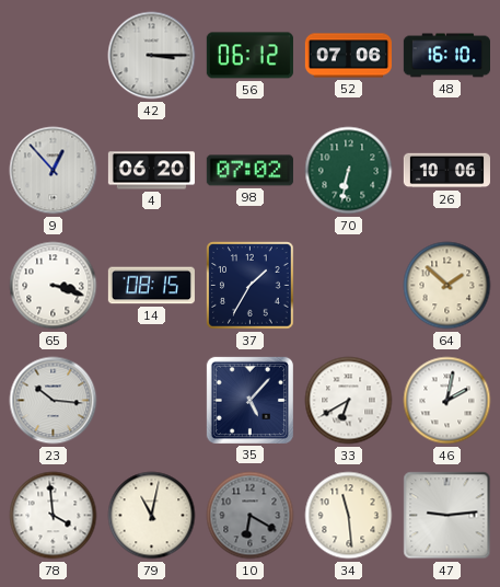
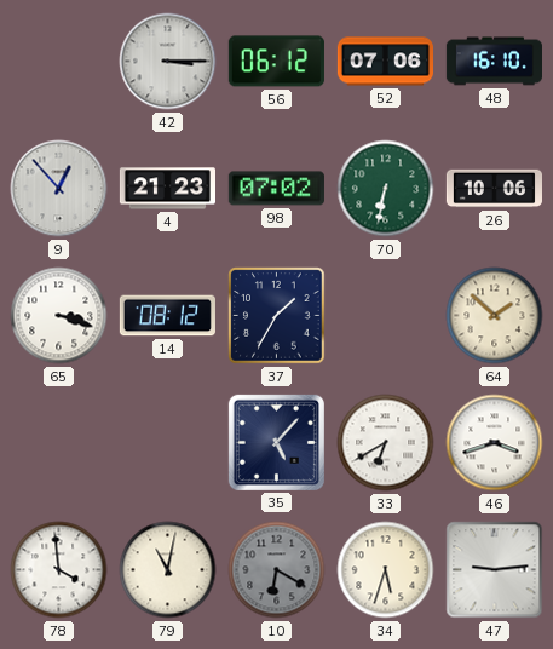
4: 06:20 -> 21:23 (167, 189)
14: 08:15 -> 08:12 (167, 316)
23: 10:16 -> none (54, 401)
46: 2:02 -> 3:42 (495, 443)
34: 11:29 -> 5:33 (386, 570)
